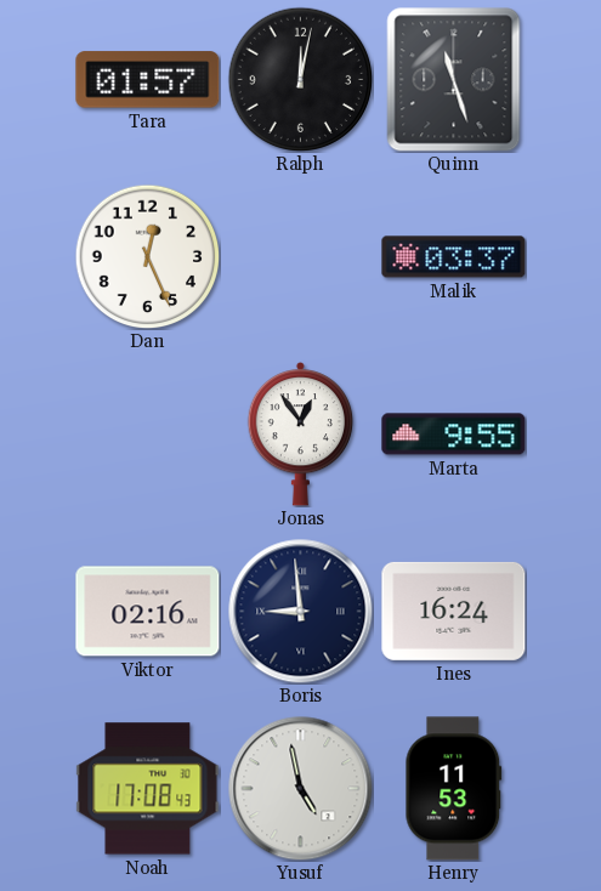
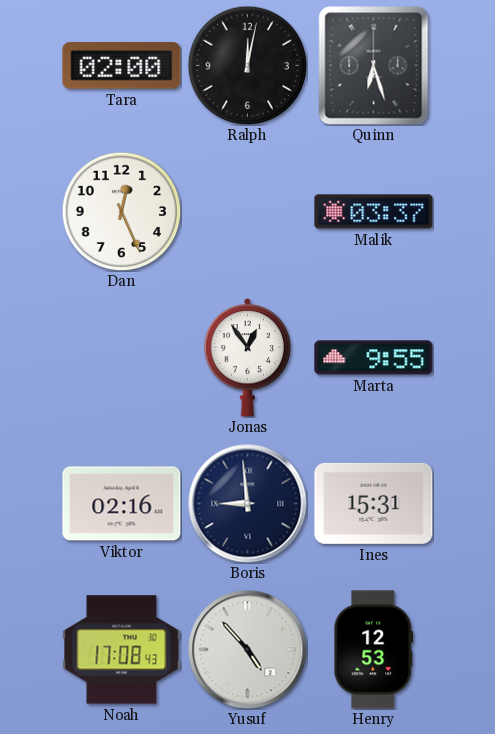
Tara: 01:57 -> 02:00 (122, 66)
Quinn: 11:27 -> 6:27 (374, 66)
Ines: 16:24 -> 15:31 (374, 503)
Yusuf: 4:58 -> 4:53 (248, 650)
Henry: 11:53 -> 12:53 (374, 650)
